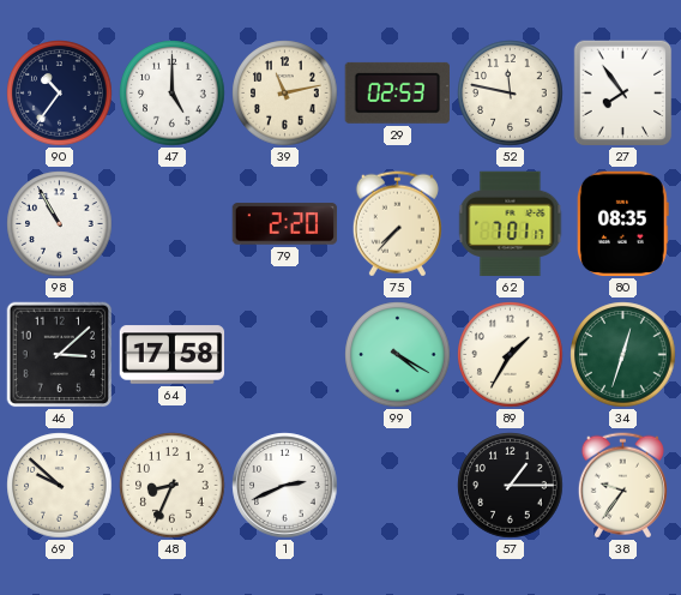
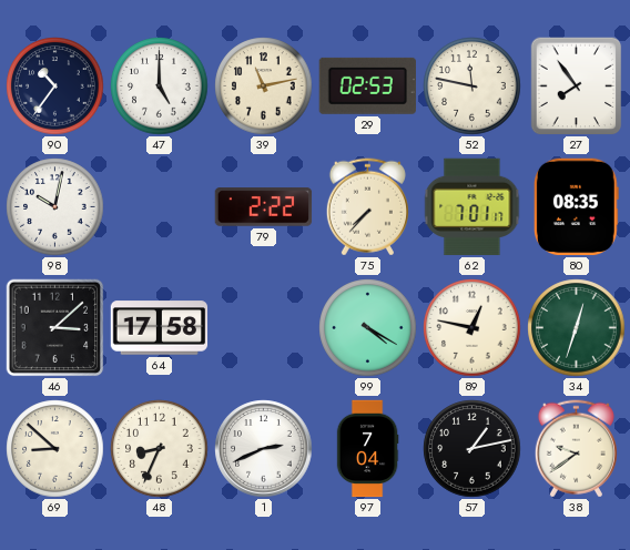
98: 10:55 -> 10:02 (55, 207)
79: 2:20 -> 2:22 (264, 207)
89: 1:35 -> 12:47 (472, 328)
69: 9:52 -> 8:52 (55, 449)
97: none -> 7:04 (367, 449)
57: 1:15 -> 1:13 (472, 449)
38: 9:36 -> 9:39 (576, 449)
